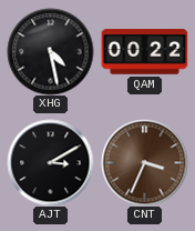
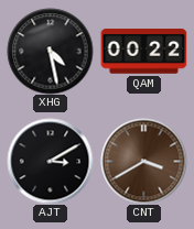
CNT: 3:34 -> 3:40 (143, 161)
